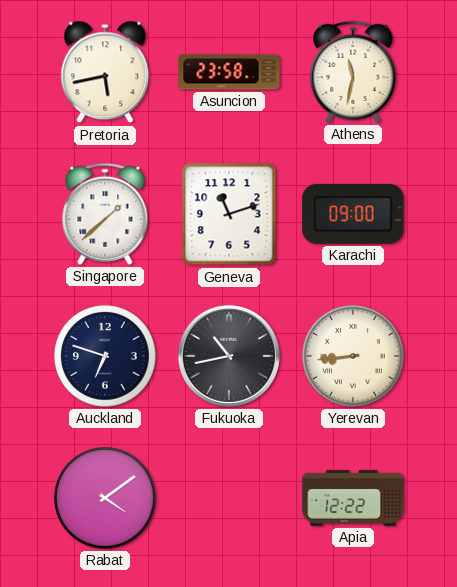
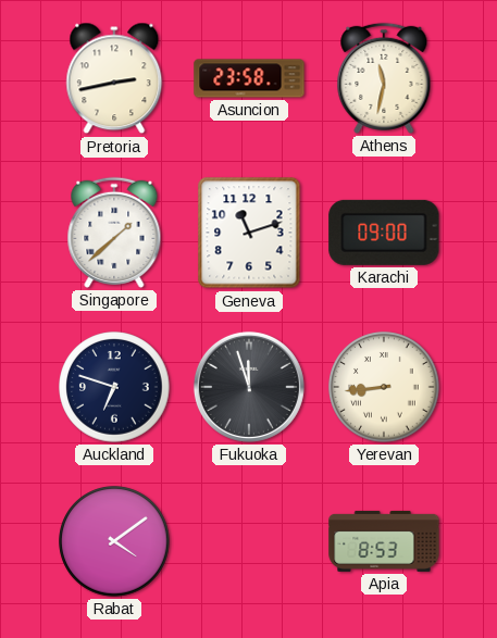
Pretoria: 5:43 -> 2:43 (114, 78)
Fukuoka: 10:43 -> 11:57 (249, 387)
Apia: 12:22 -> 8:53 (384, 541)
